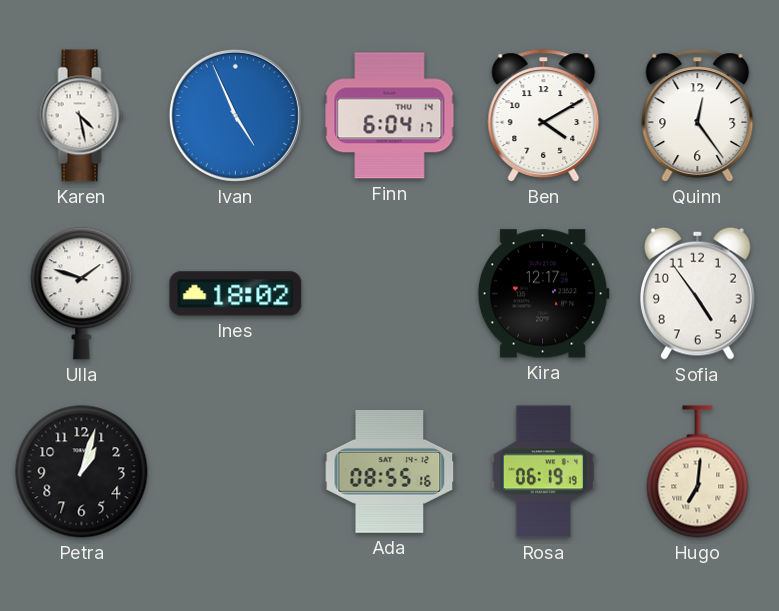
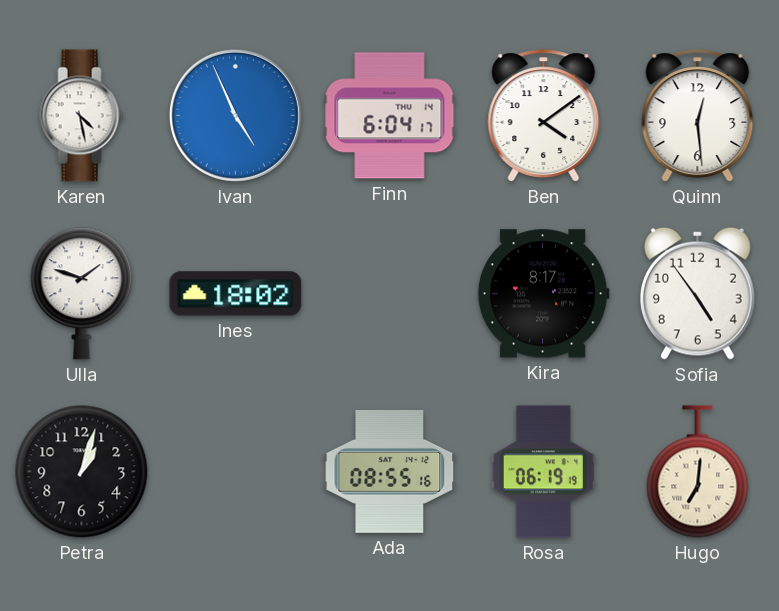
Ben: 4:10 -> 4:09 (544, 116)
Quinn: 12:24 -> 12:29 (698, 116)
Kira: 12:17 -> 8:17 (543, 294)
